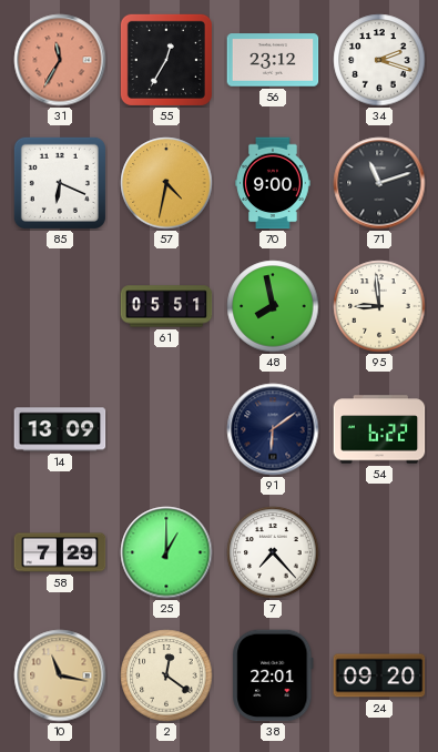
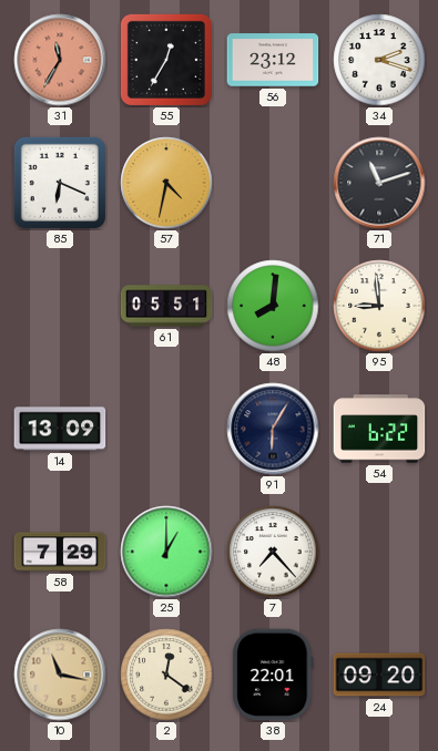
70: 9:00 -> none (273, 183)
48: 7:58 -> 8:01 (273, 306)
91: 6:09 -> 6:05 (273, 429)
